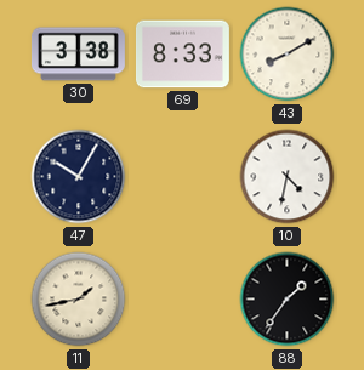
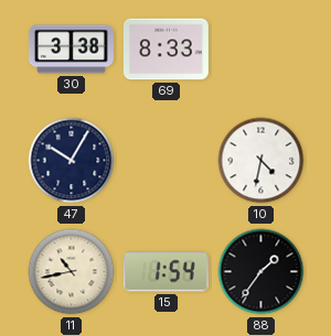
43: 8:10 -> none (288, 55)
11: 1:43 -> 10:43 (72, 272)
15: none -> 1:54 (165, 272)
